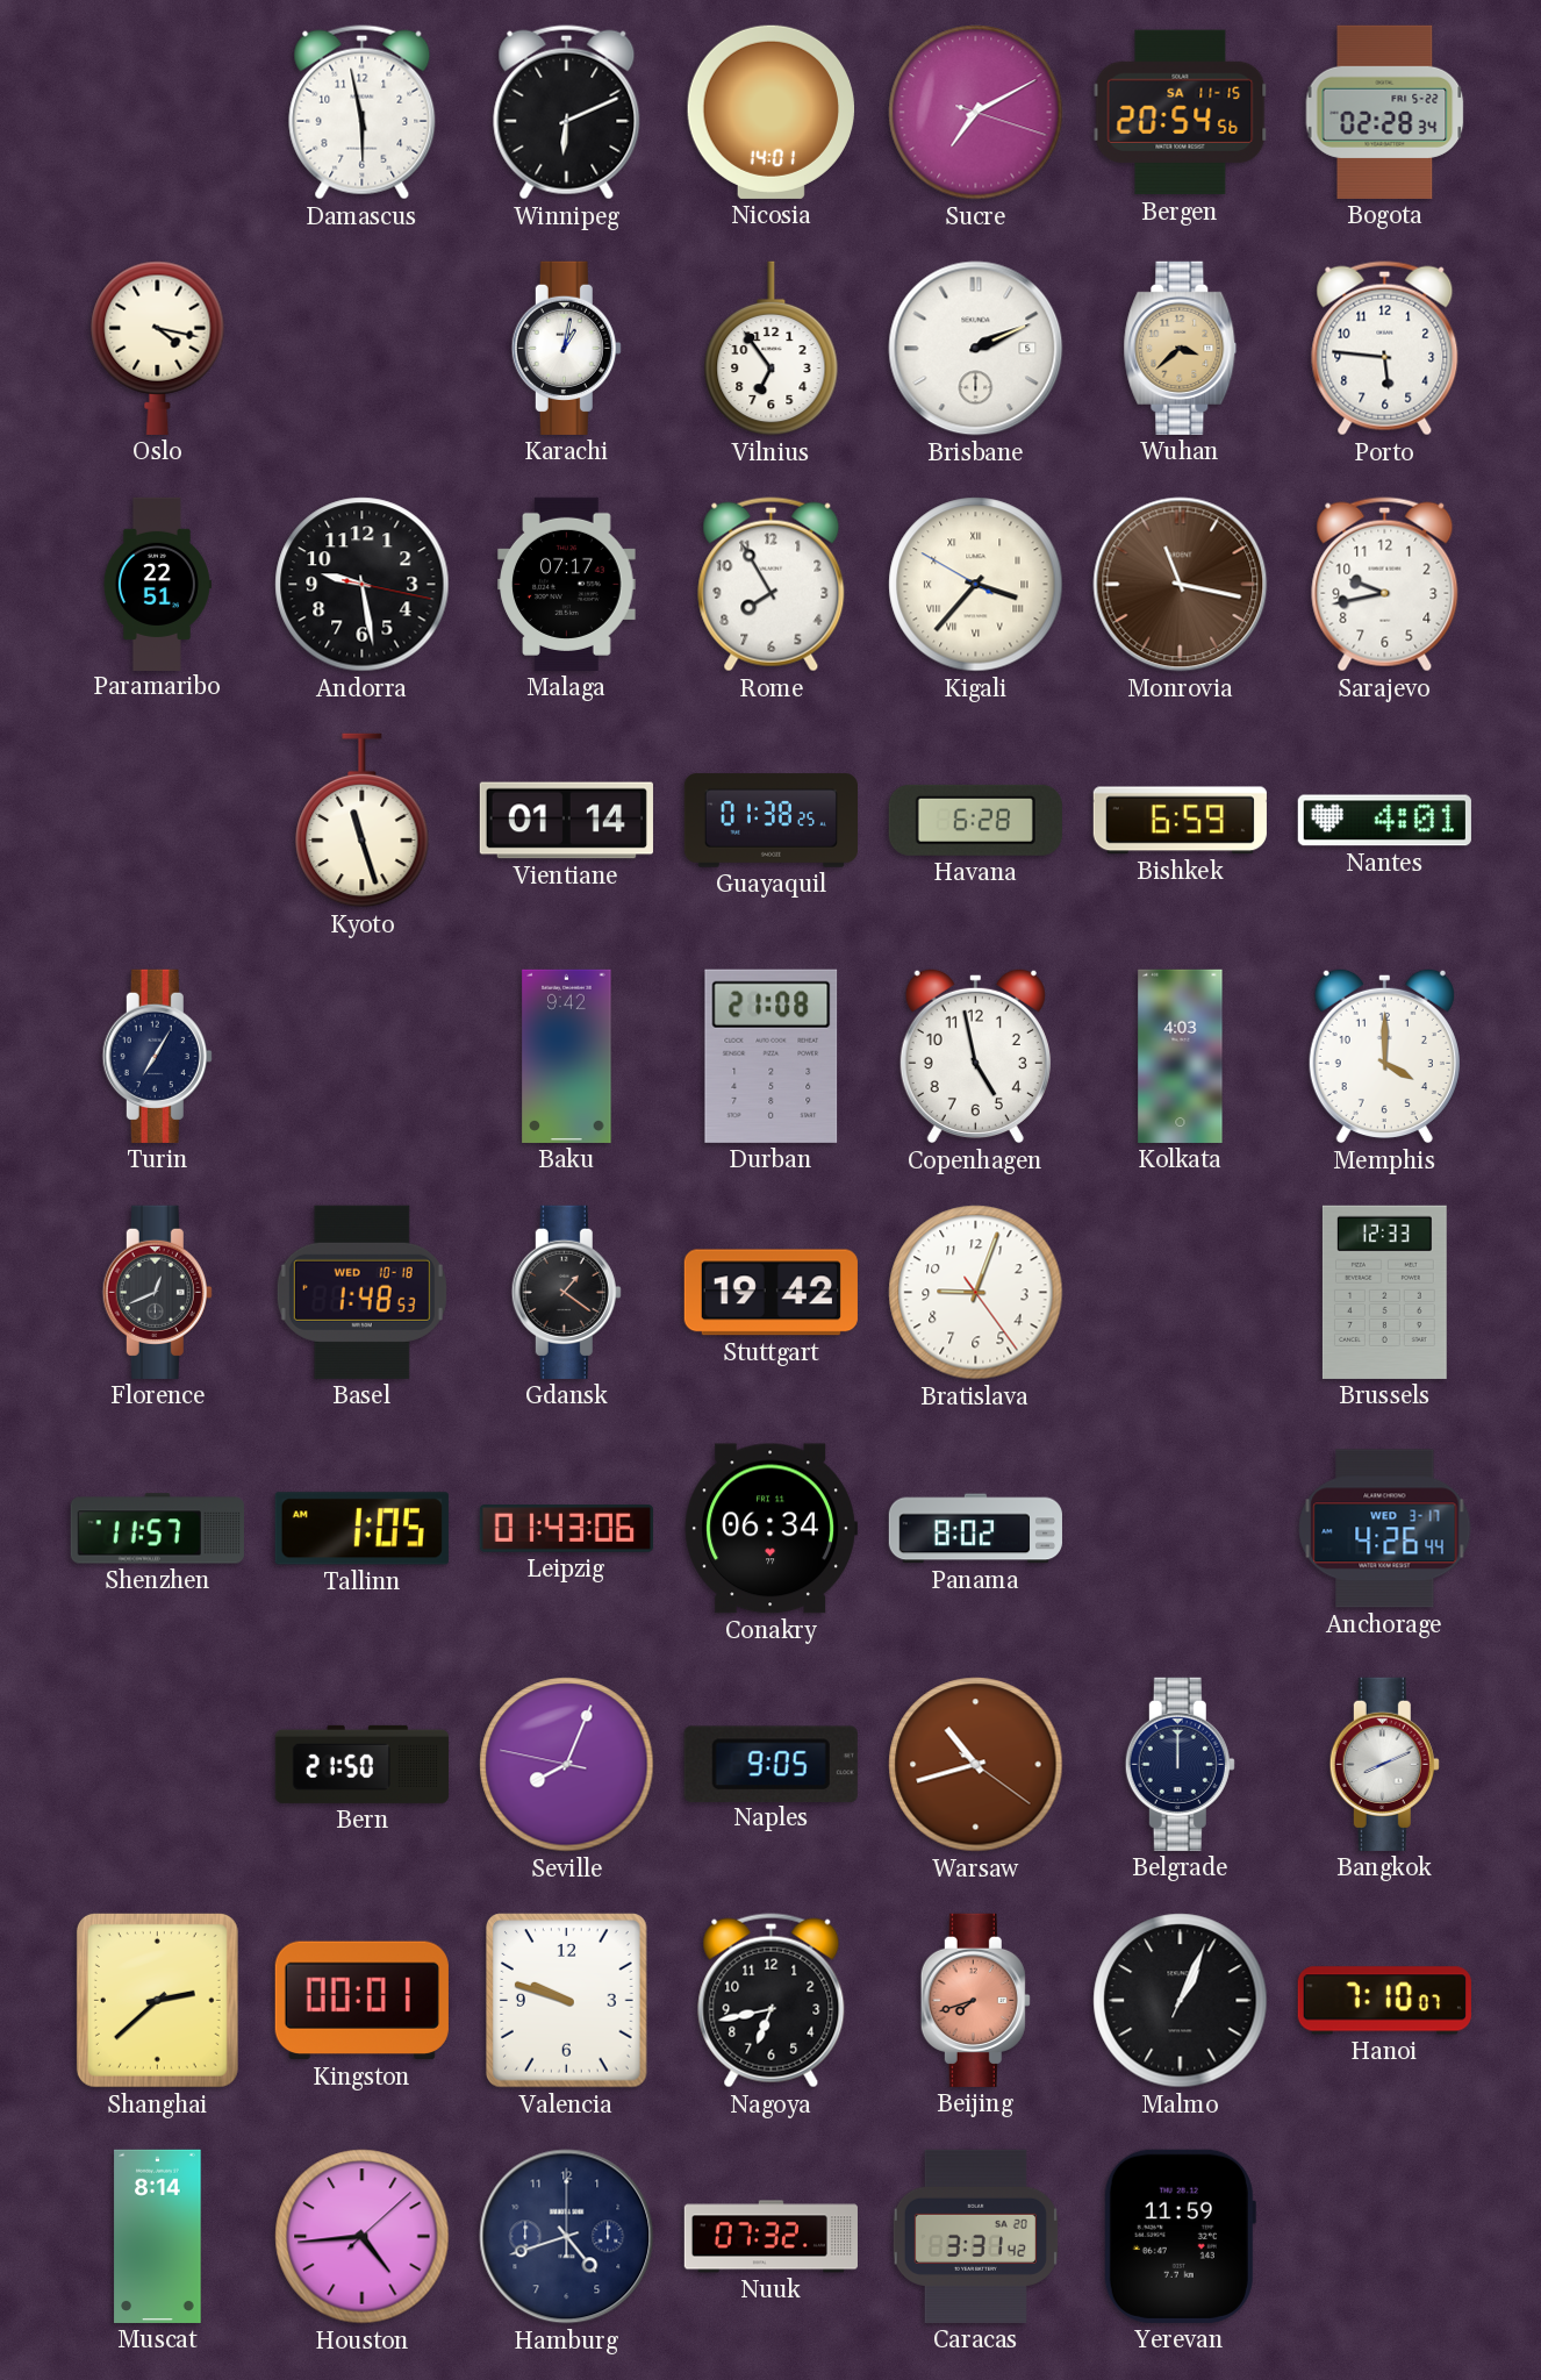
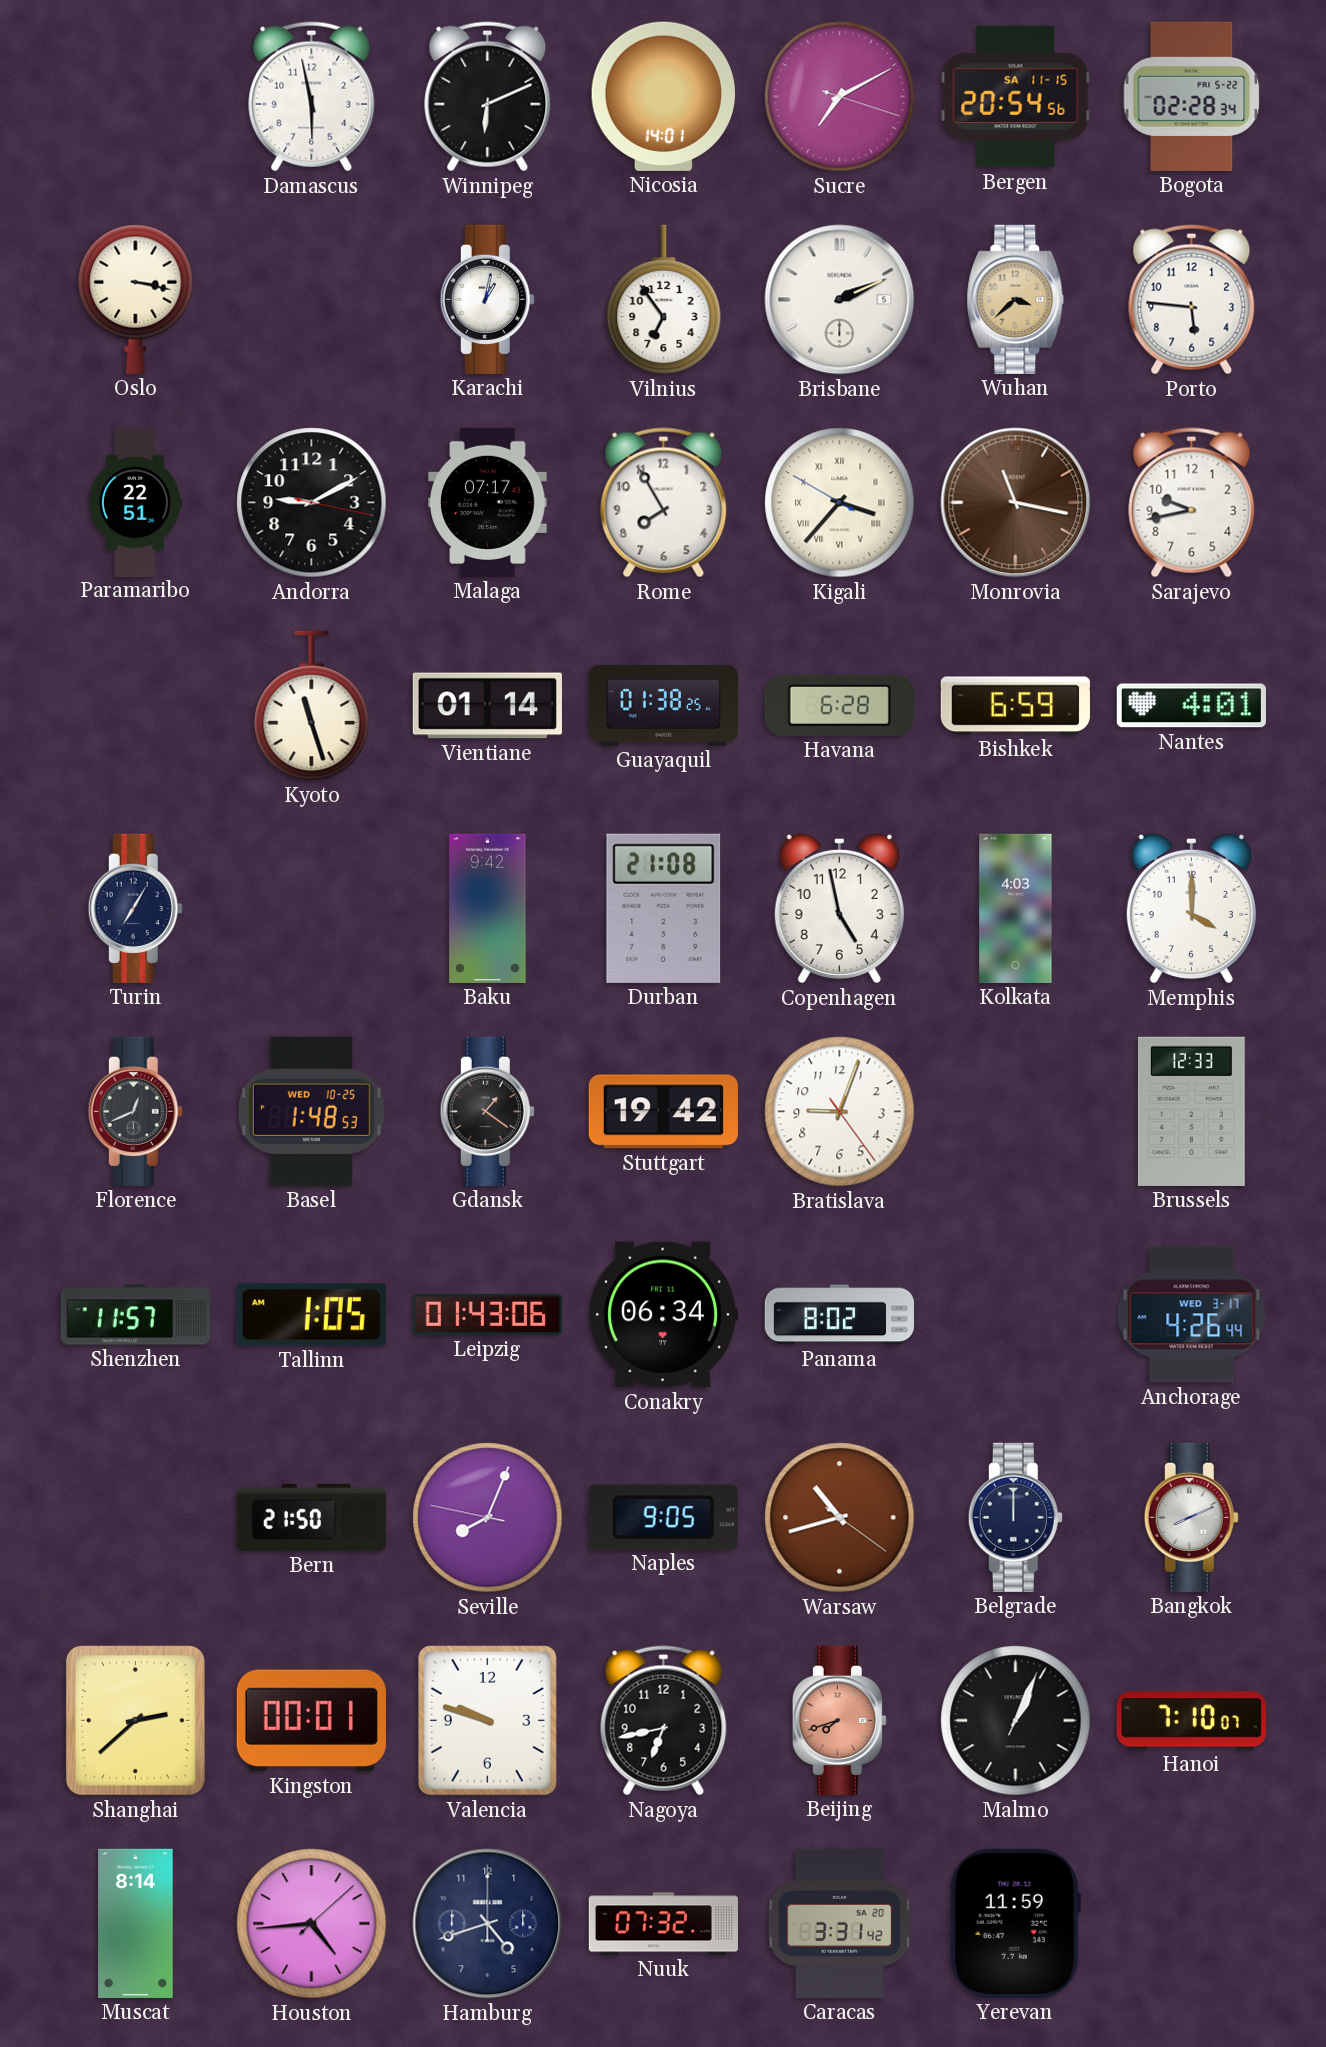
Oslo: 4:17 -> 3:17 (136, 299)
Andorra: 9:28 -> 9:10 (312, 503)
Basel date: WED 10-18 -> WED 10-25 (311, 1111)
